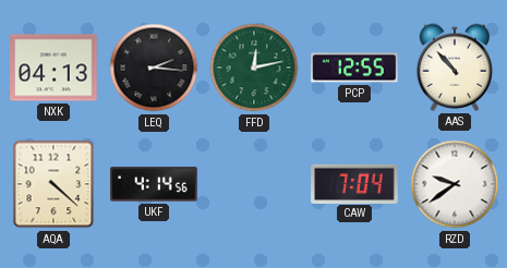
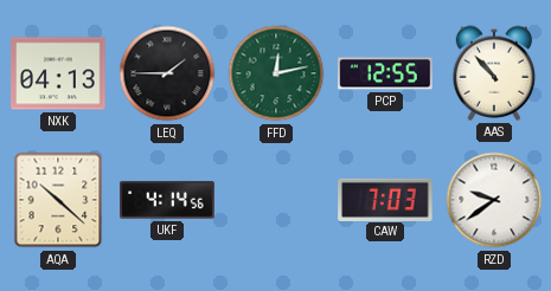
LEQ: 2:16 -> 1:45 (167, 73)
AQA: 4:22 -> 10:22 (58, 200)
CAW: 7:04 -> 7:03 (385, 199)
